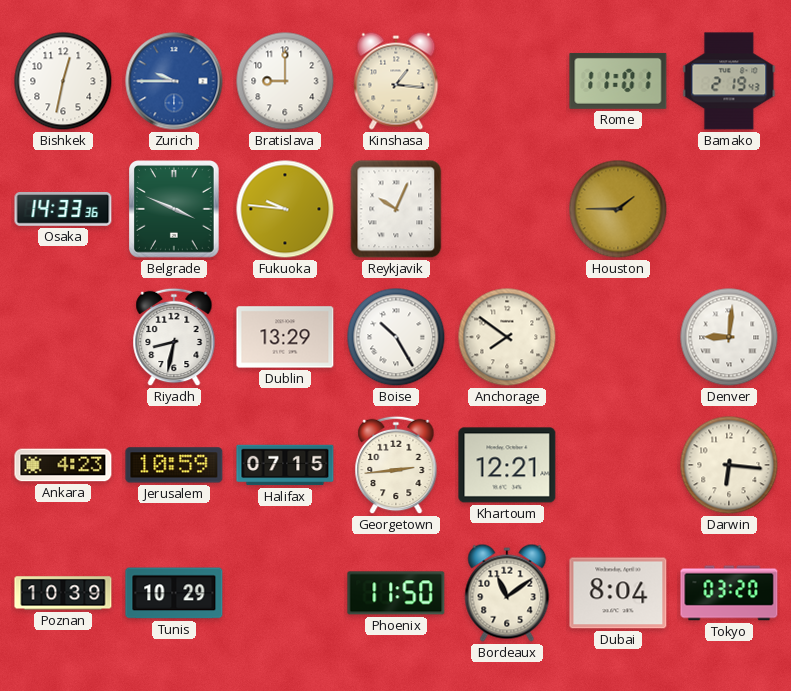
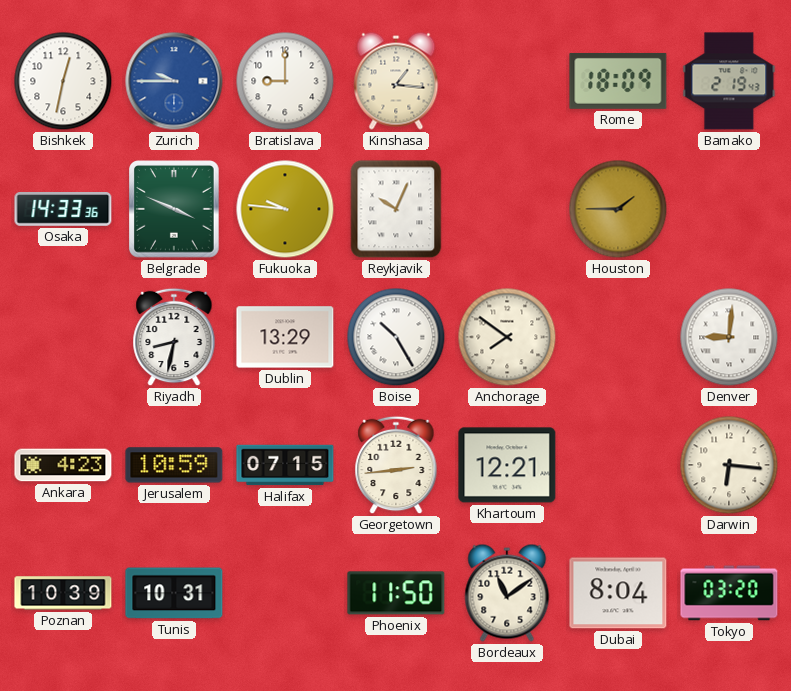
Rome: 11:01 -> 18:09 (618, 81)
Tunis: 10:29 -> 10:31 (174, 593)
